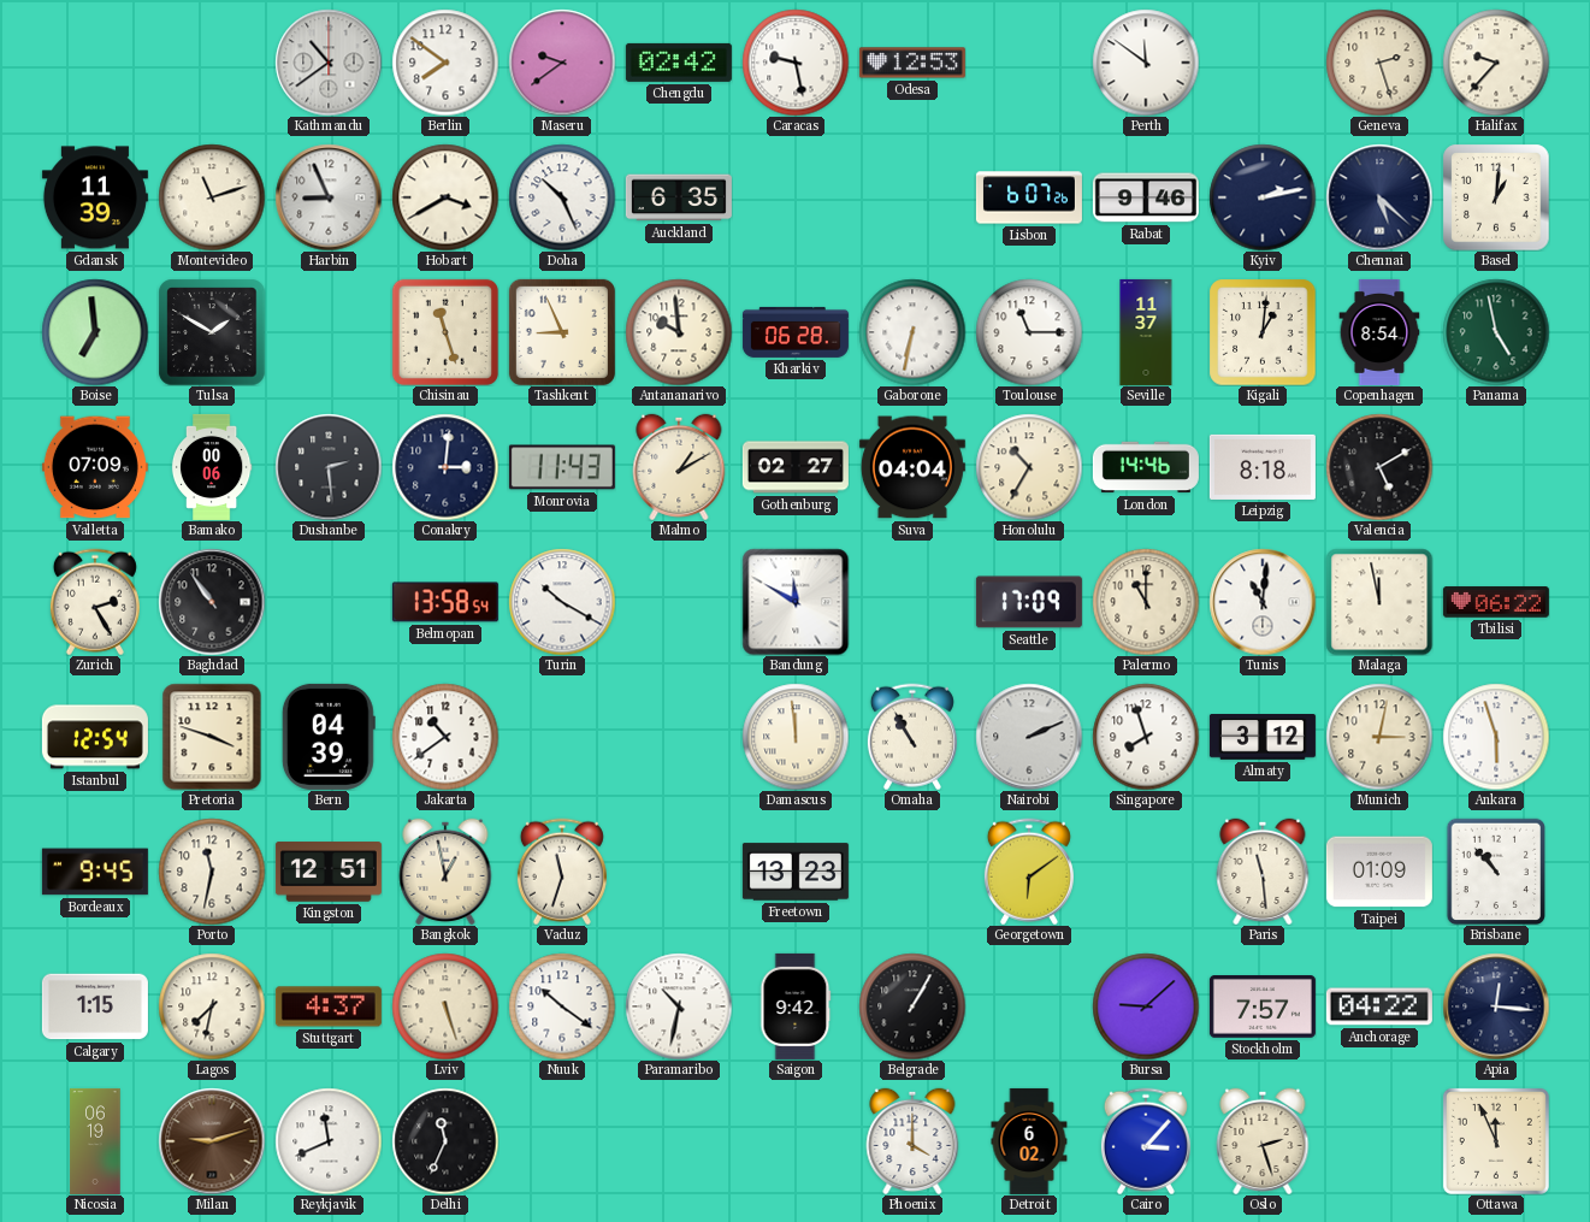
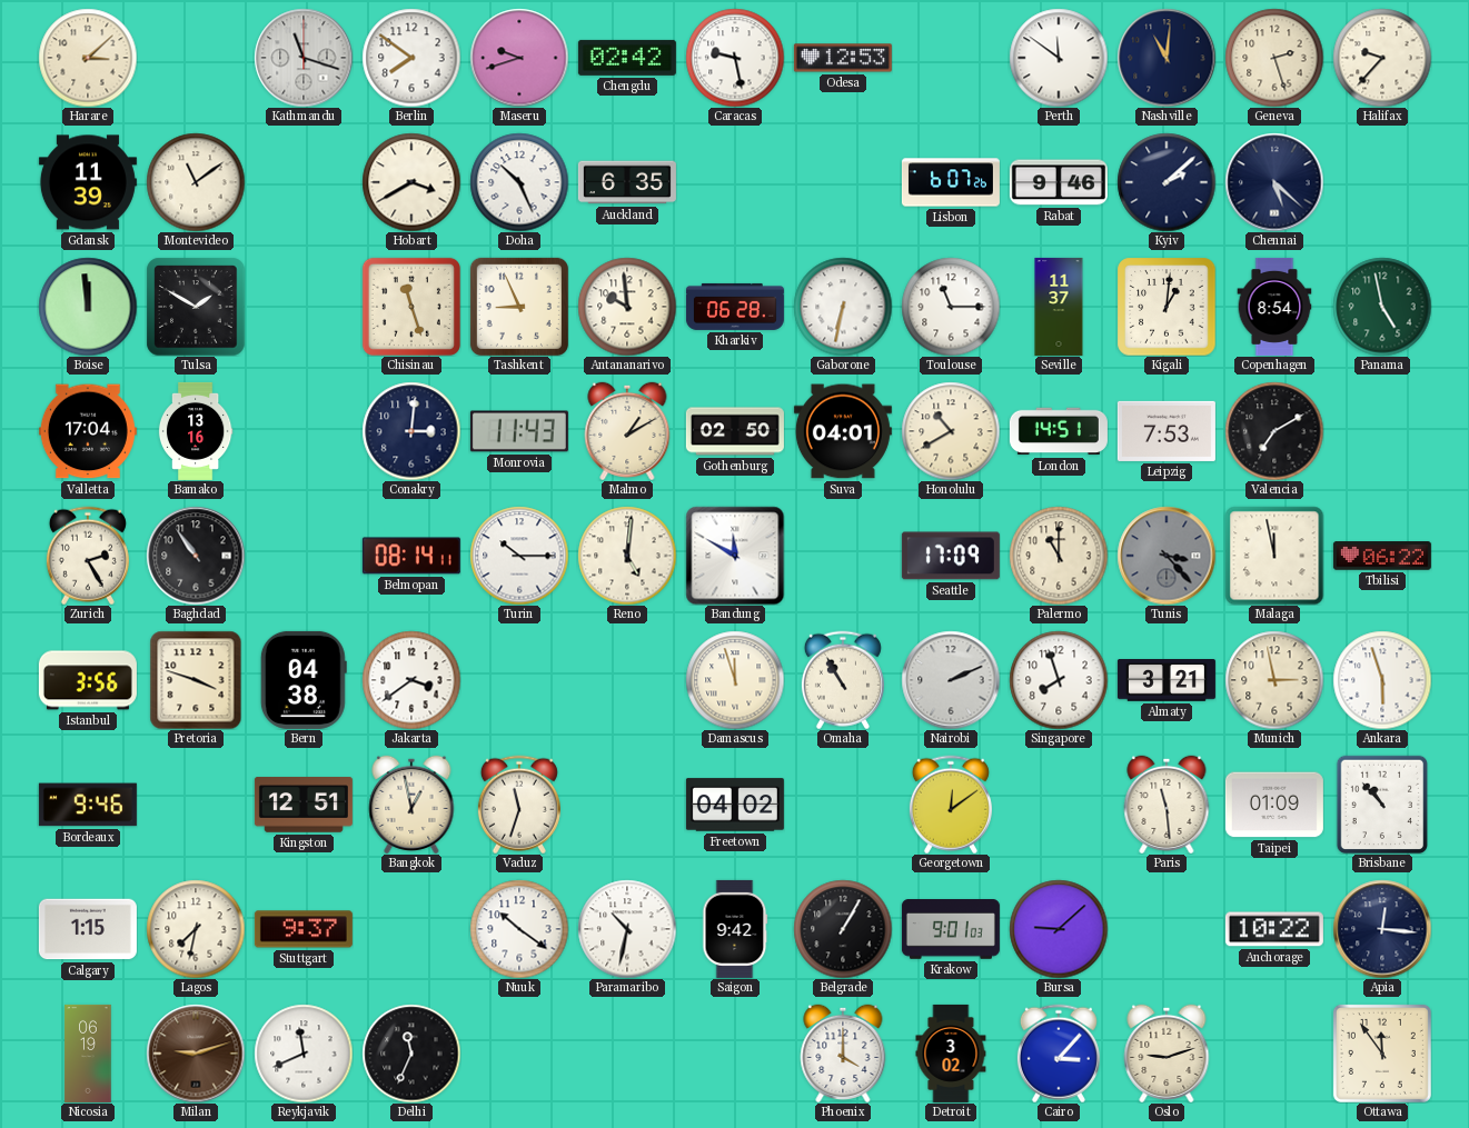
Harare: none -> 3:08 (88, 58)
Kathmandu: 10:39 -> 11:18 (304, 58)
Maseru: 9:39 -> 9:42 (519, 58)
Nashville: none -> 11:01 (1167, 58)
Montevideo: 11:12 -> 11:09 (196, 182)
Harbin: 8:56 -> none (329, 197)
Kyiv: 2:13 -> 2:08 (1167, 182)
Basel: 1:01 -> none (1496, 197)
Boise: 6:59 -> 11:59 (88, 307)
Valletta: 07:09 -> 17:04 (88, 431)
Bamako: 00:06 -> 13:16 (196, 431)
Dushanbe: 2:29 -> none (329, 467)
Gothenburg: 02:27 -> 02:50 (735, 431)
Suva: 04:04 -> 04:01 (843, 431)
Honolulu: 10:35 -> 10:40 (951, 431)
London: 14:46 -> 14:51 (1059, 431)
Leipzig: 8:18 -> 7:53 (1167, 431)
Valencia: 5:10 -> 7:10 (1274, 431)
Belmopan: 13:58 -> 08:14 (411, 556)
Turin: 10:20 -> 10:15 (519, 556)
Reno: none -> 5:01 (627, 556)
Tunis: 11:01 -> 3:23 (1167, 556)
Tunis dial: white -> grey (1167, 556)
Istanbul: 12:54 -> 3:56 (88, 680)
Bern: 04:39 -> 04:38 (304, 680)
Jakarta: 10:39 -> 3:39 (411, 680)
Damascus: 11:59 -> 11:57 (735, 680)
Almaty: 3:12 -> 3:21 (1167, 680)
Munich: 3:02 -> 2:58 (1274, 680)
Bordeaux: 9:45 -> 9:46 (88, 805)
Porto: 11:32 -> none (212, 872)
Freetown: 13:23 -> 04:02 (735, 805)
Georgetown: 6:09 -> 12:09 (951, 805)
Stuttgart: 4:37 -> 9:37 (304, 929)
Lviv: 5:27 -> none (445, 1006)
Krakow: none -> 9:01 (951, 929)
Stockholm: 7:57 -> none (1263, 1008)
Anchorage: 04:22 -> 10:22 (1274, 929)
Detroit: 6:02 -> 3:02 (951, 1054)
Oslo: 2:27 -> 9:12 (1167, 1052)
Ottawa: 11:56 -> 11:54 (1382, 1054)
